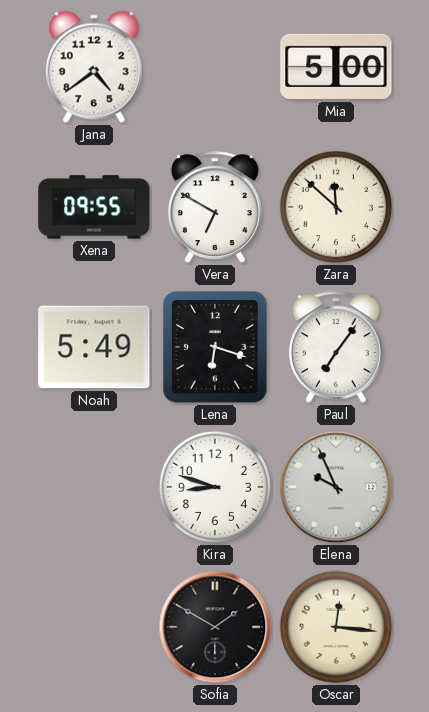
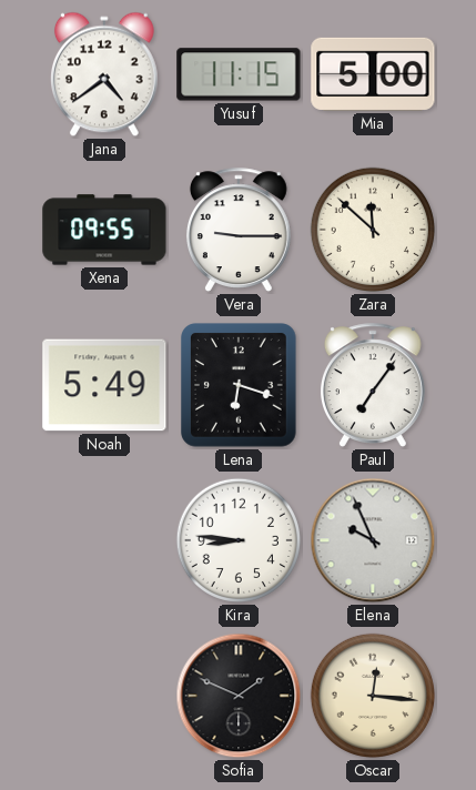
Yusuf: none -> 11:15 (239, 74)
Vera: 6:50 -> 9:15 (239, 230)
Kira: 8:48 -> 8:46 (239, 540)
Sofia: 1:50 -> 1:49 (239, 696)
